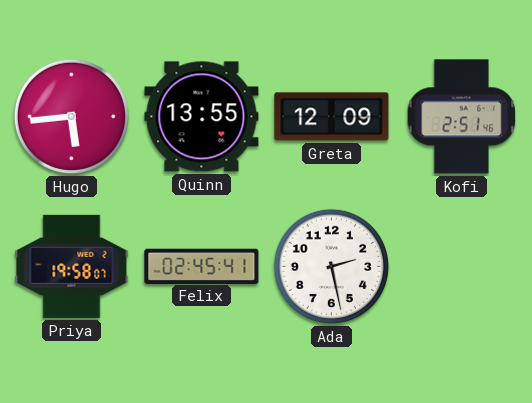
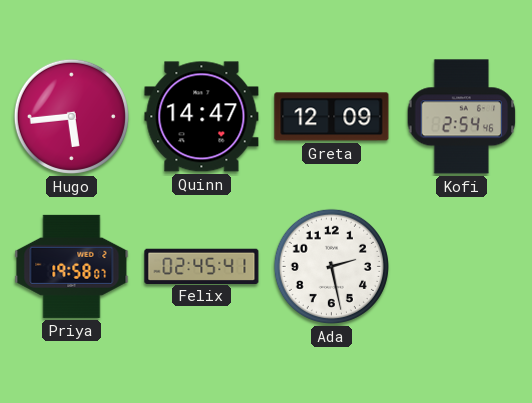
Quinn: 13:55 -> 14:47 (202, 117)
Kofi: 2:51 -> 2:54 (462, 117)
